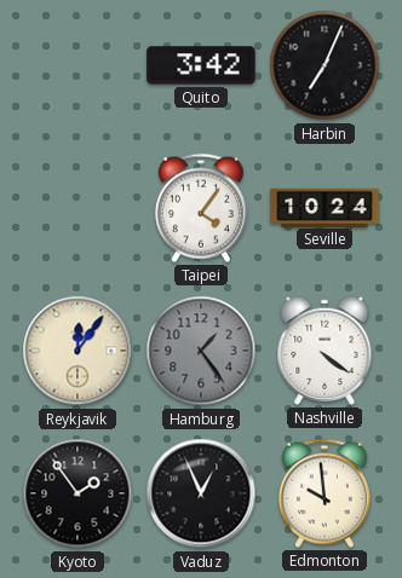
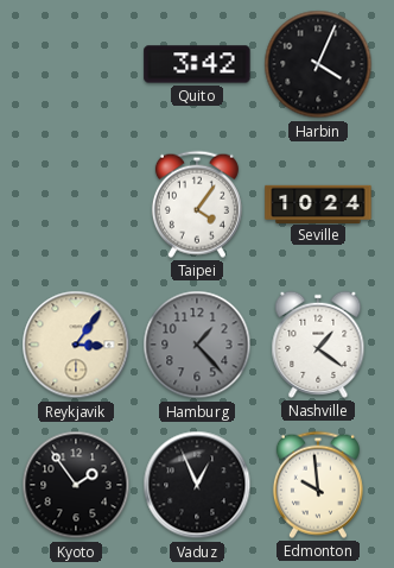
Harbin: 7:04 -> 4:04 (318, 64)
Reykjavik: 12:06 -> 3:06 (76, 345)
Hamburg: 1:24 -> 1:23 (197, 345)
Nashville: 4:21 -> 1:21 (318, 345)
